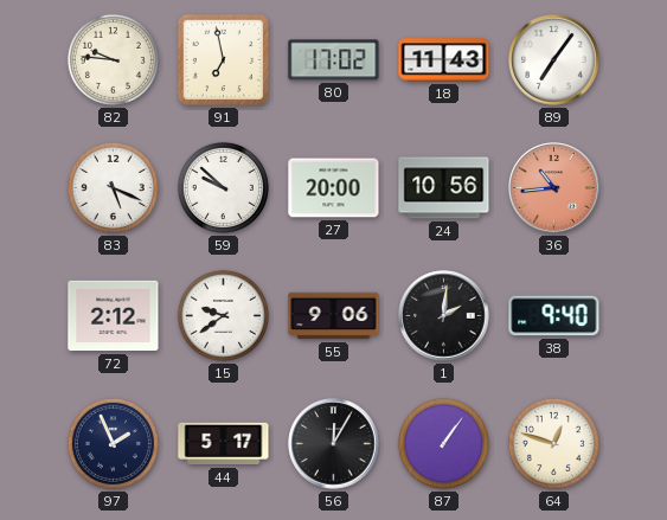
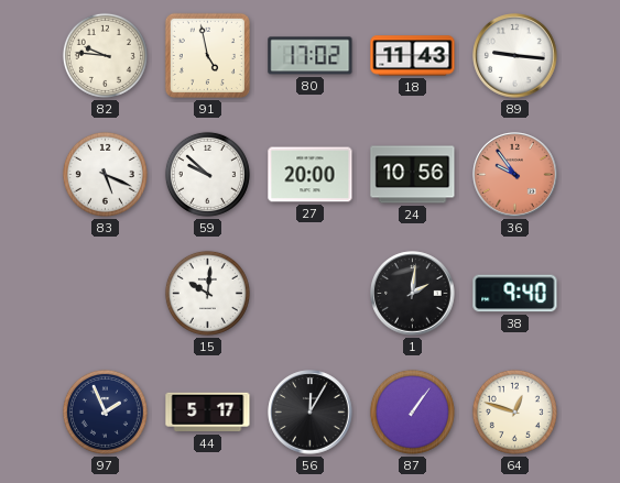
91: 6:58 -> 4:58 (207, 55)
89: 7:06 -> 9:16 (515, 56)
36: 10:44 -> 9:54 (515, 175)
72: 2:12 -> none (114, 316)
15: 9:39 -> 10:01 (207, 293)
55: 9:06 -> none (334, 316)
